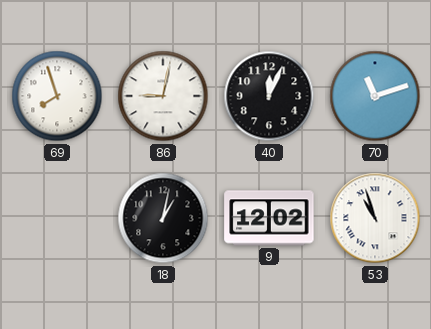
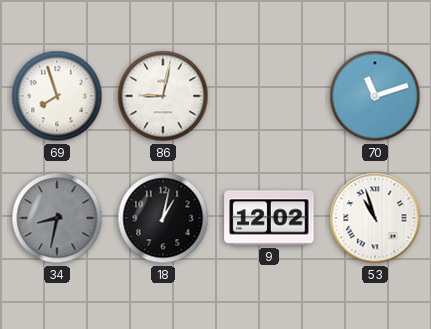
40: 12:04 -> none (269, 96)
34: none -> 8:32 (57, 218)
